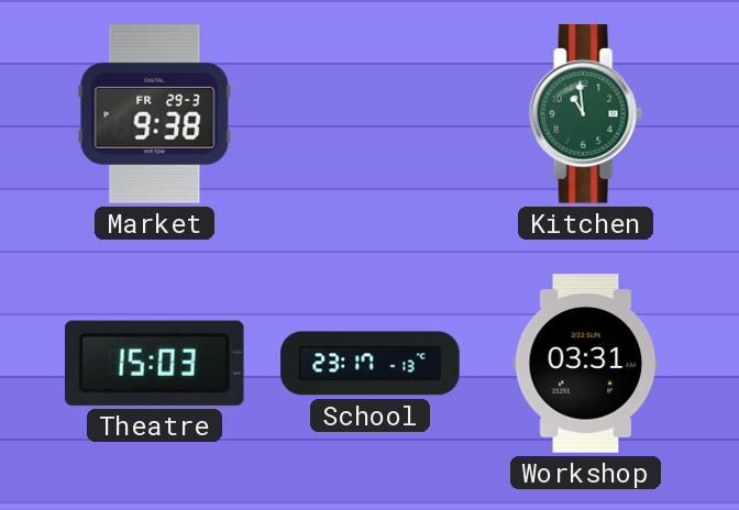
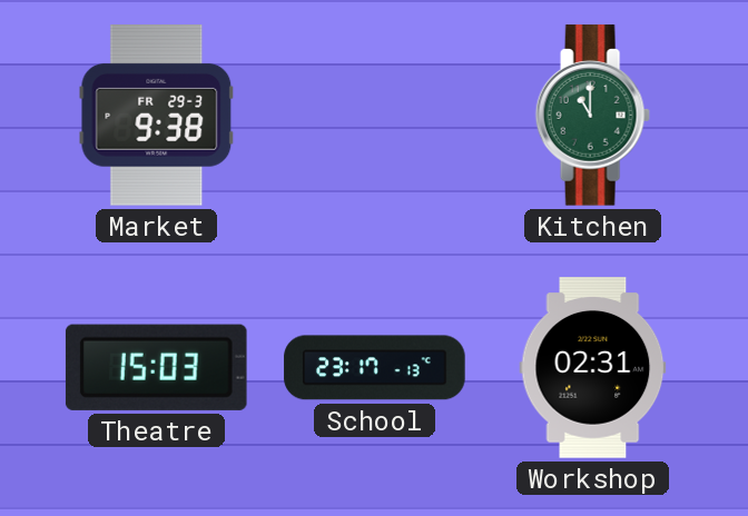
Kitchen: 10:59 -> 11:00 (592, 116)
Workshop: 03:31 -> 02:31 (593, 368)
